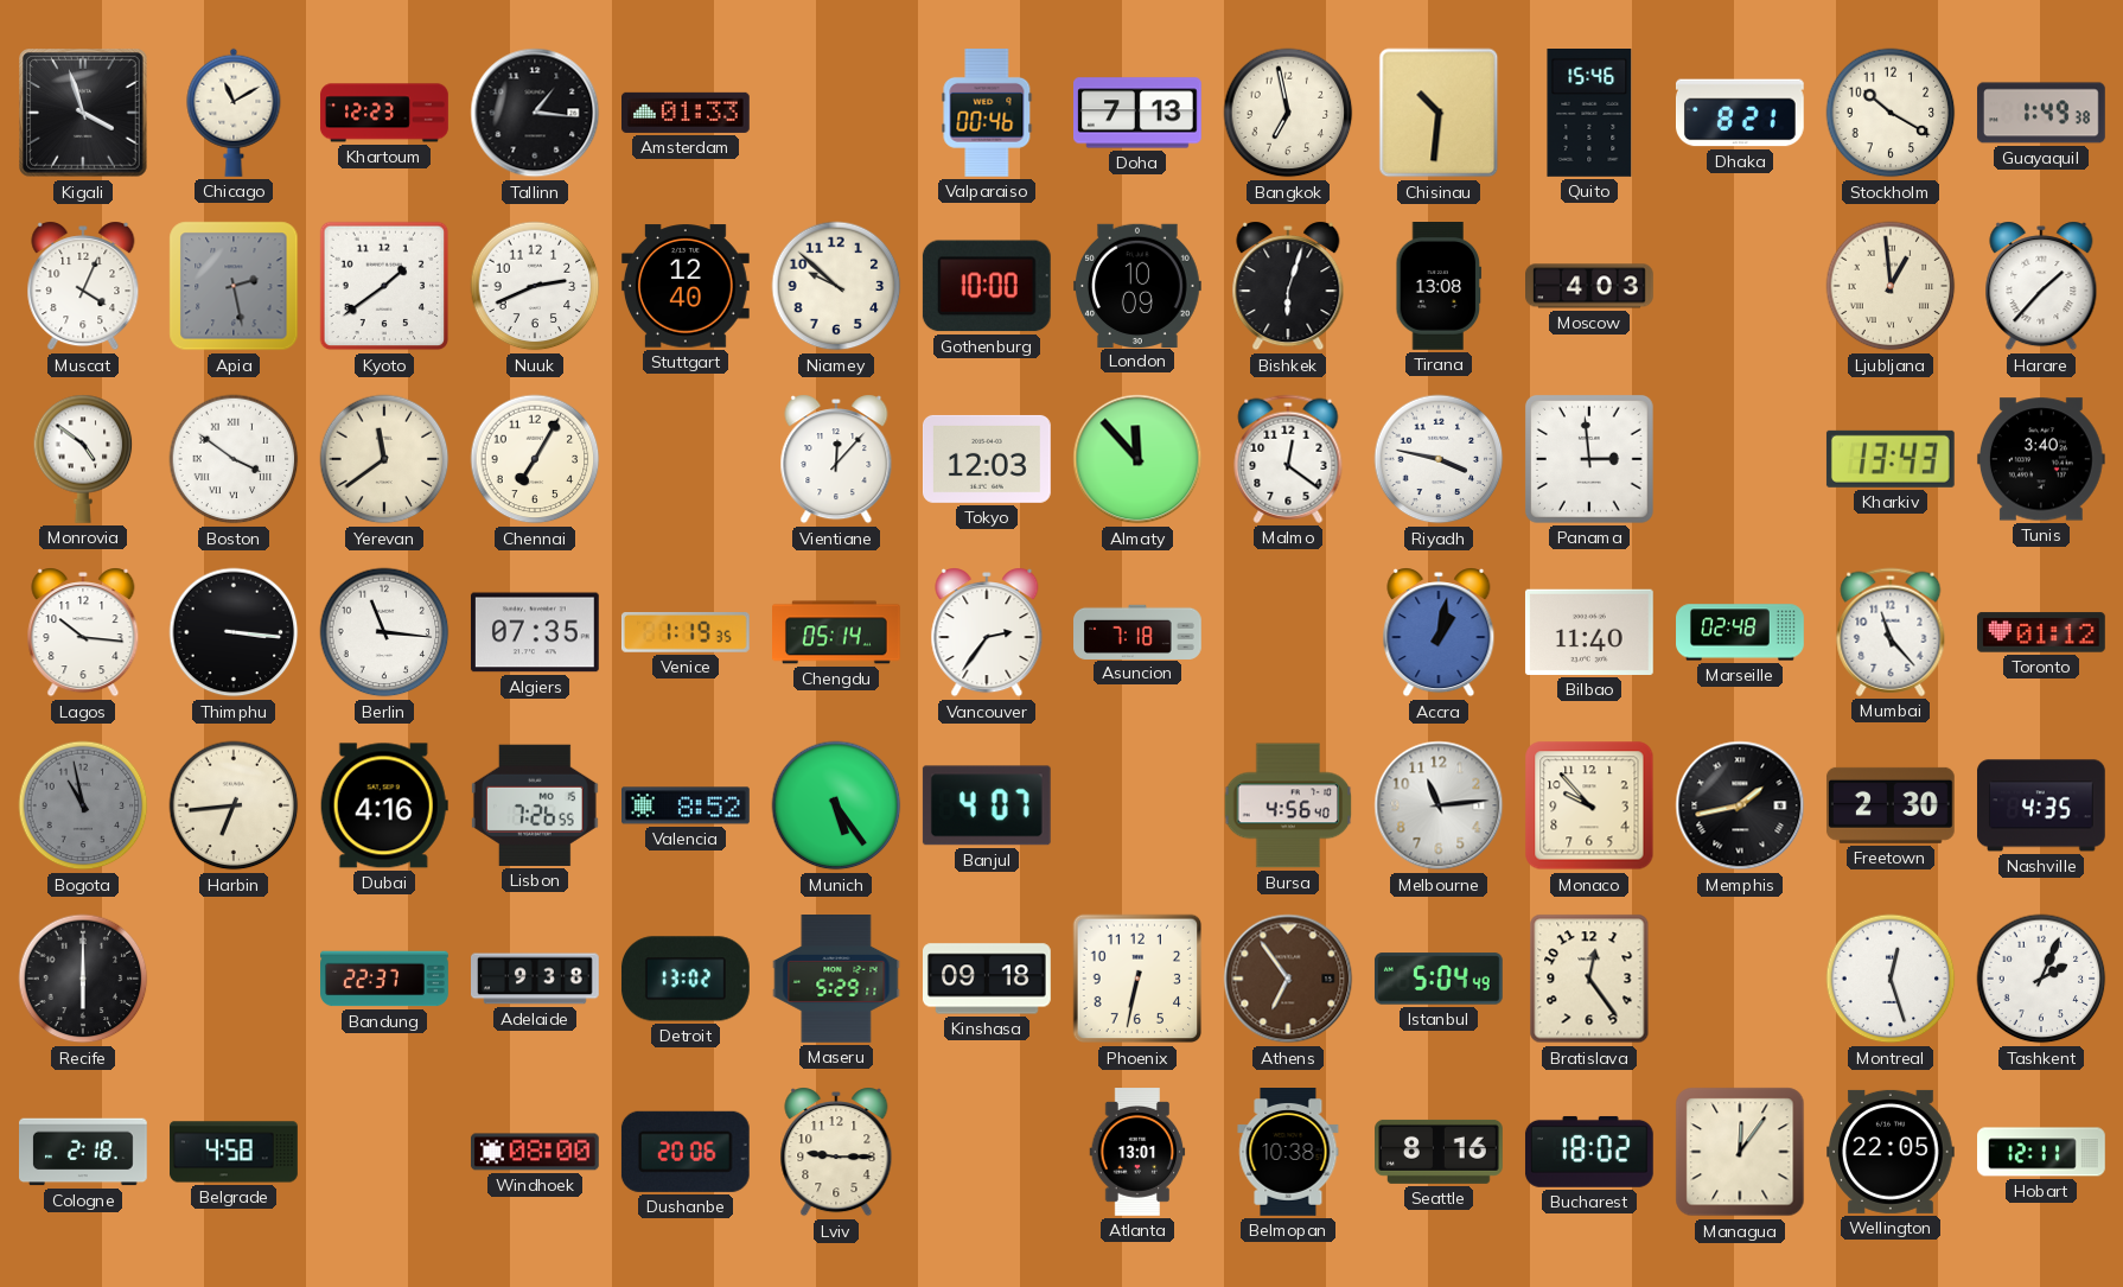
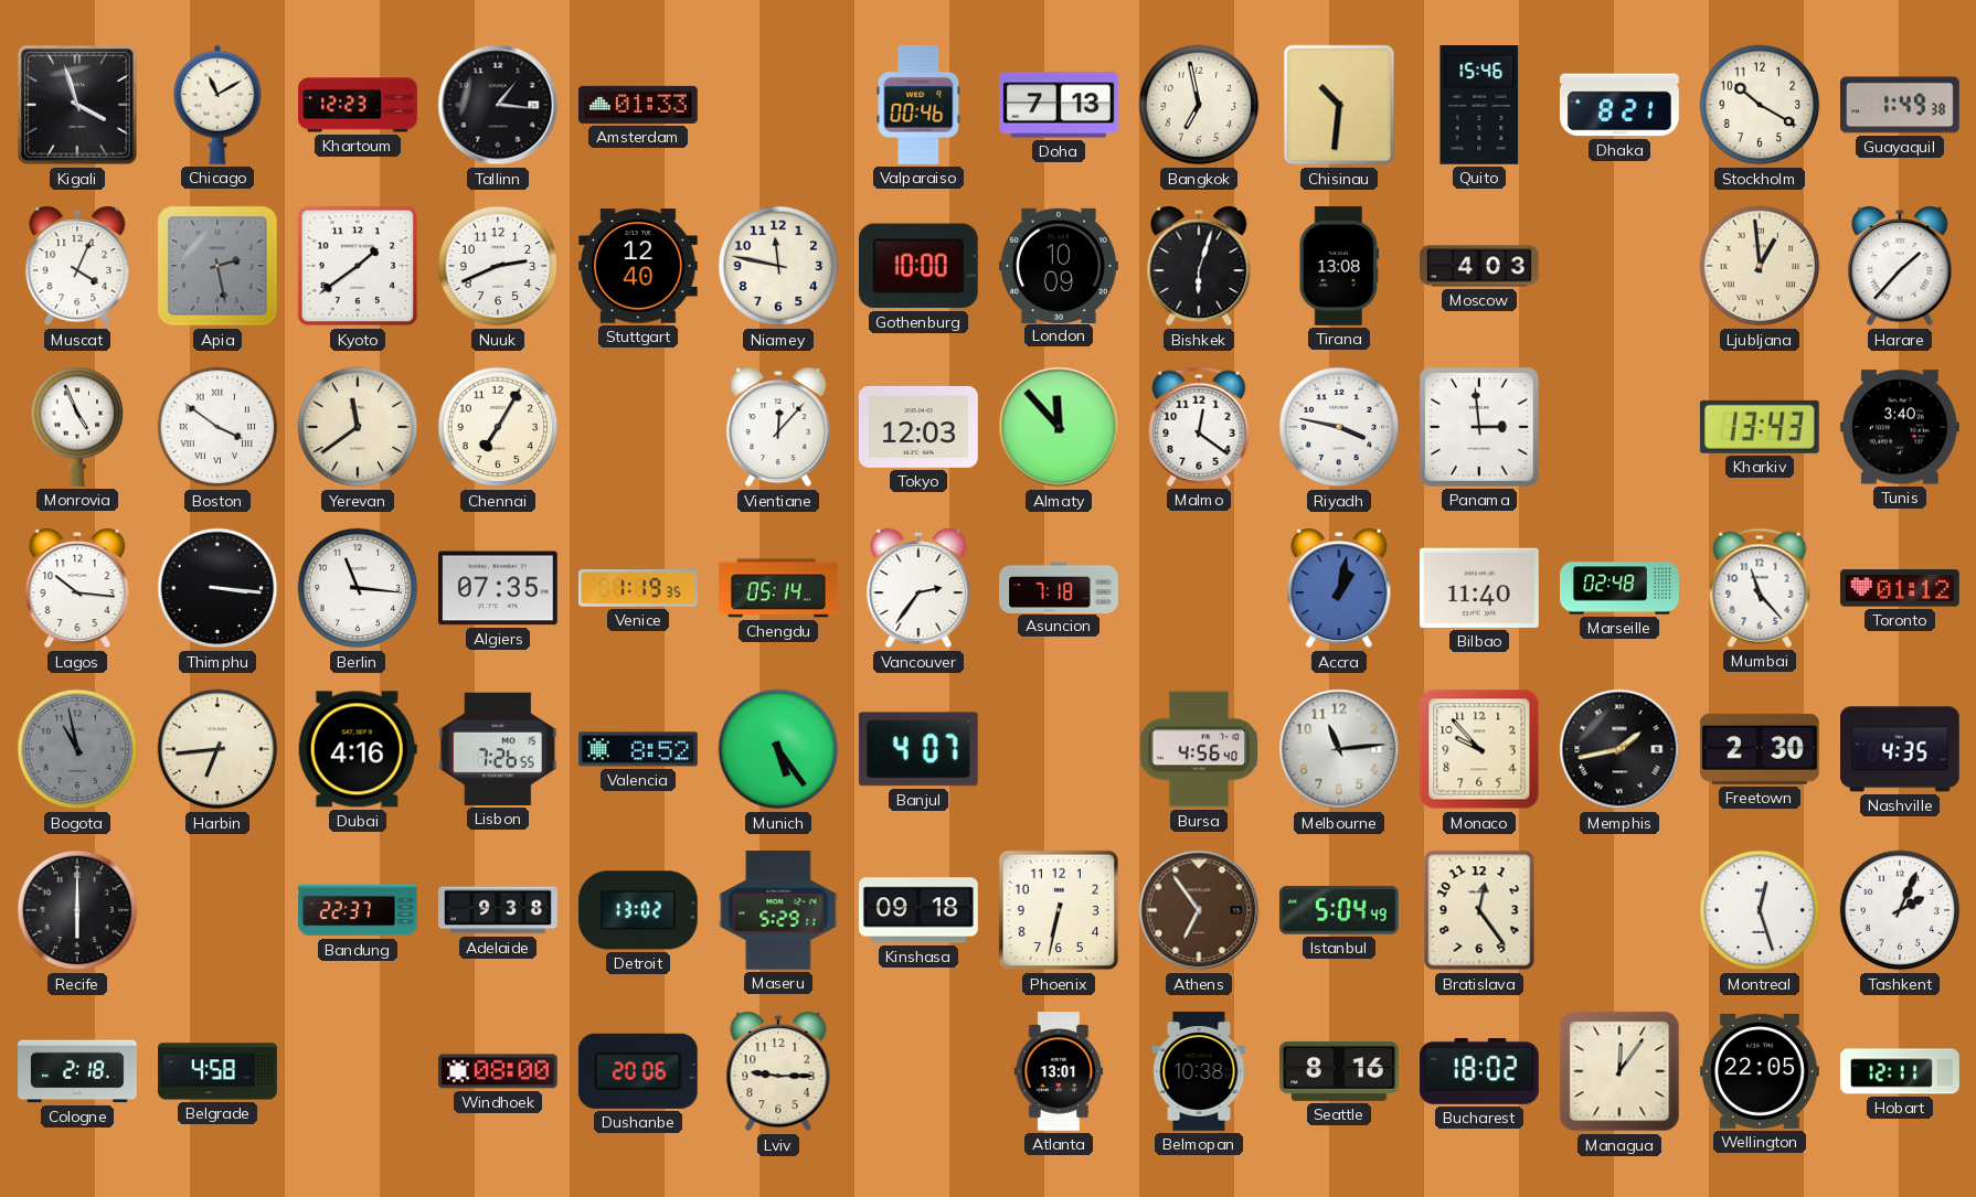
Niamey: 9:52 -> 11:47 (778, 266)
Monrovia: 4:51 -> 4:56 (77, 427)
